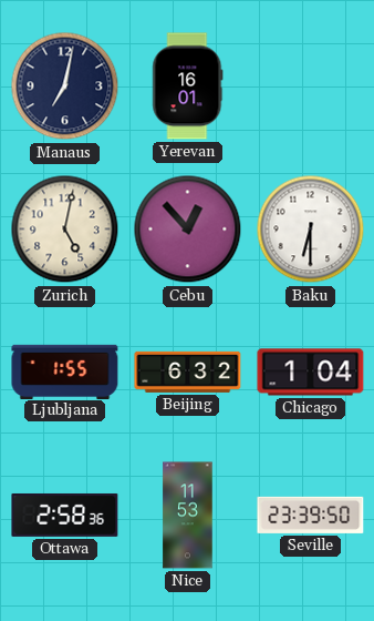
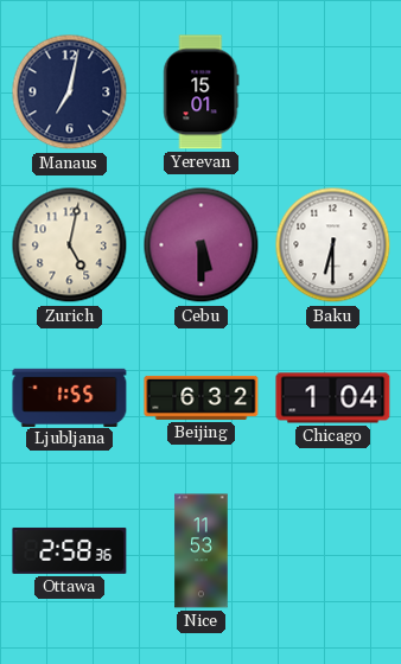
Yerevan: 16:01 -> 15:01 (202, 92)
Cebu: 12:53 -> 5:30 (202, 245)
Seville: 23:39 -> none (311, 515)
